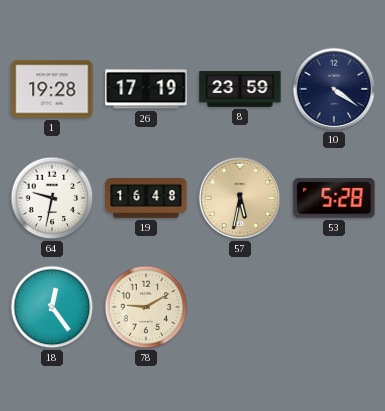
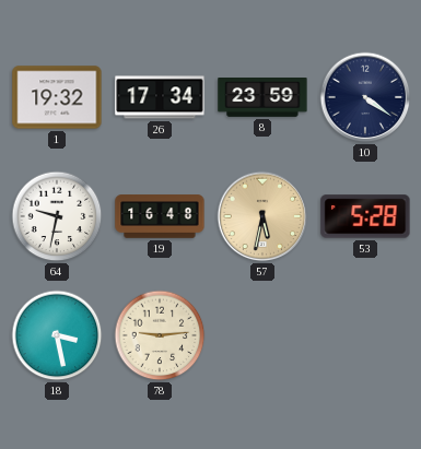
1: 19:28 -> 19:32 (57, 97)
26: 17:19 -> 17:34 (160, 97)
18: 12:24 -> 3:28 (57, 335)
78: 9:10 -> 9:14 (160, 335)
